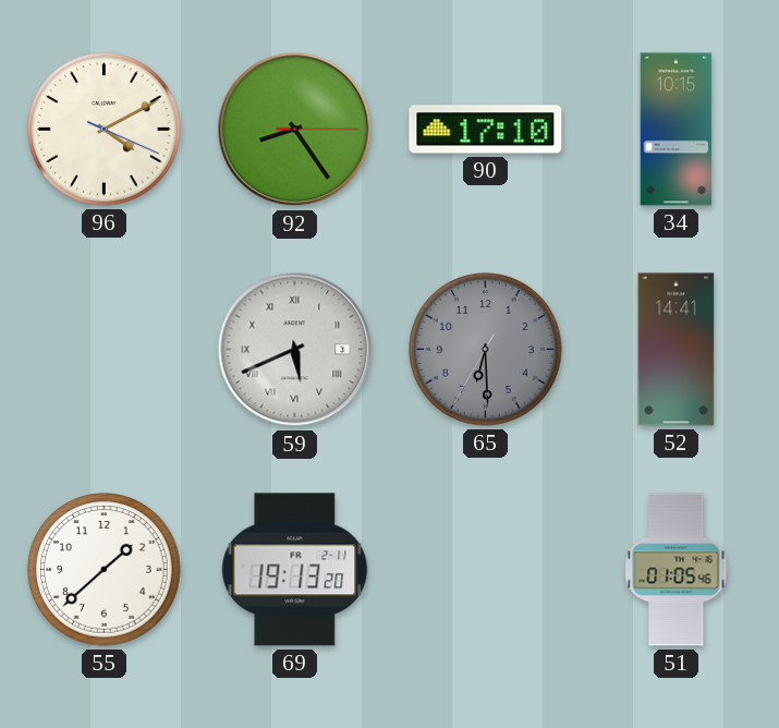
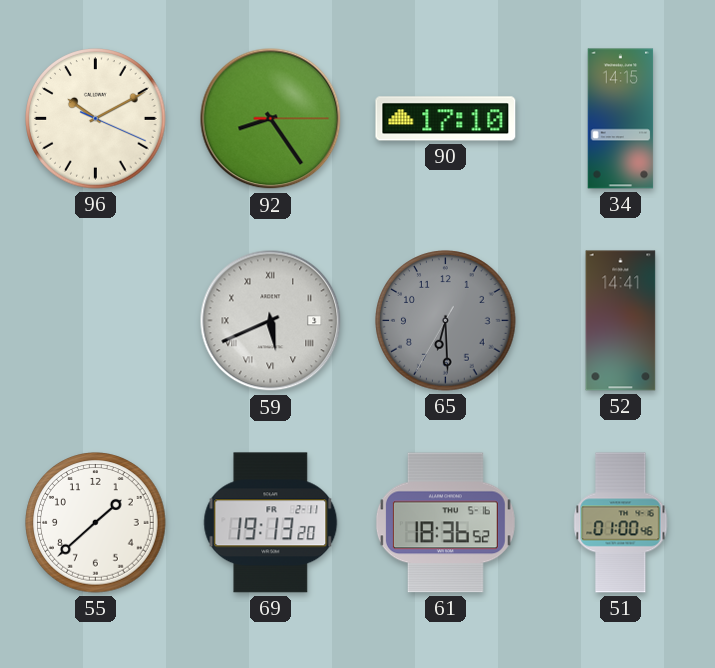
96: 4:10 -> 10:10 (96, 119)
34: 10:15 -> 14:15 (621, 119)
61: none -> 18:36 (445, 523)
51: 01:05 -> 01:00 (621, 523)
